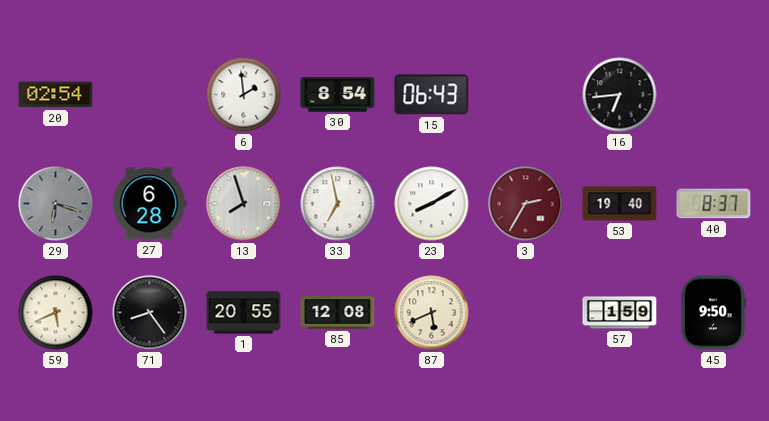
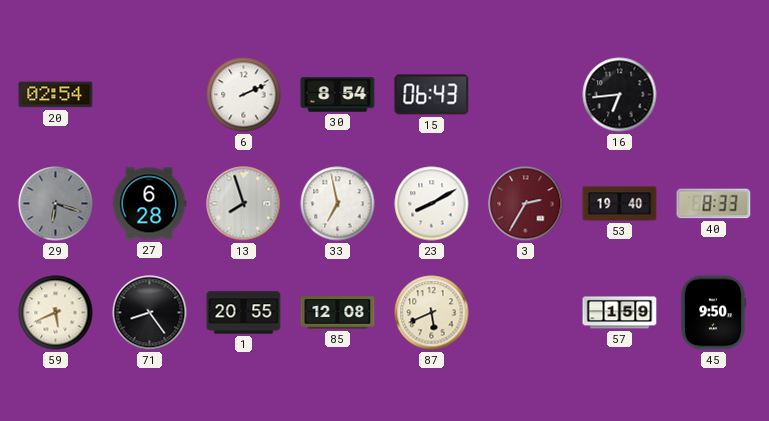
6: 1:59 -> 2:11 (244, 95)
40: 8:37 -> 8:33 (714, 204)
